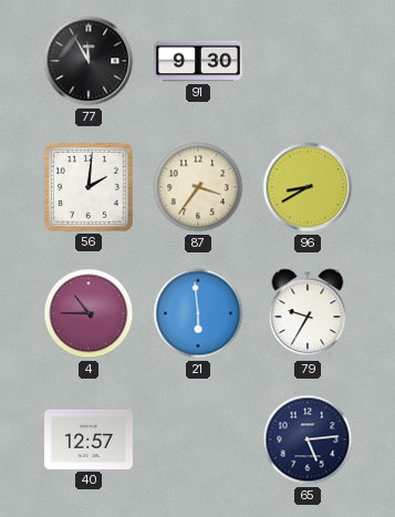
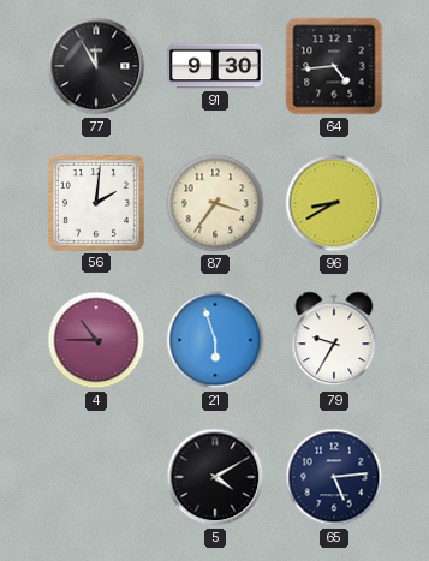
64: none -> 4:44 (334, 66)
21: 5:59 -> 5:57 (215, 340)
40: 12:57 -> none (90, 440)
5: none -> 4:10 (215, 477)
